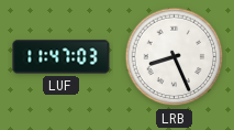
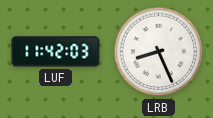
LUF: 11:47 -> 11:42 (56, 52)
